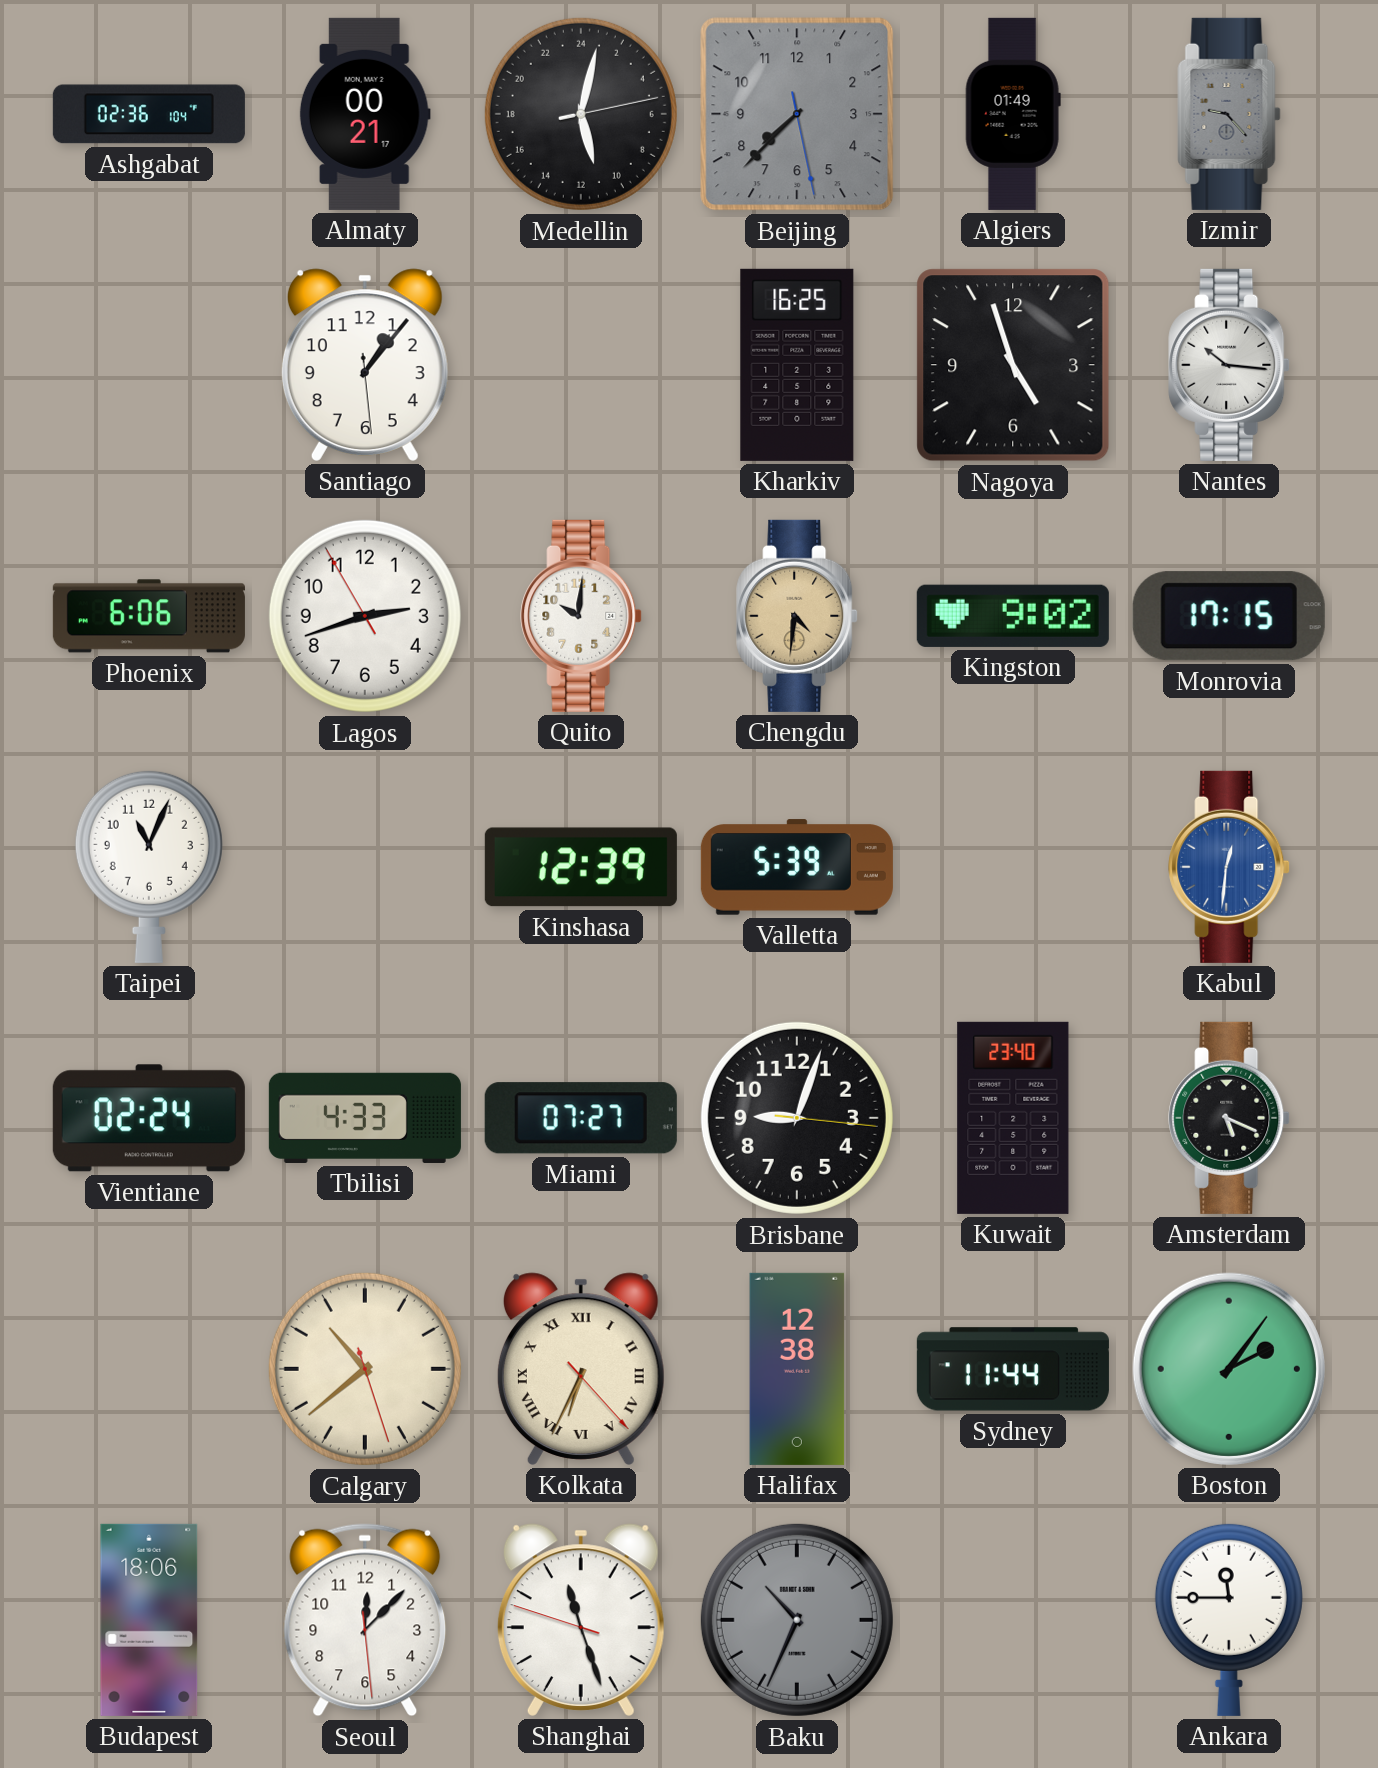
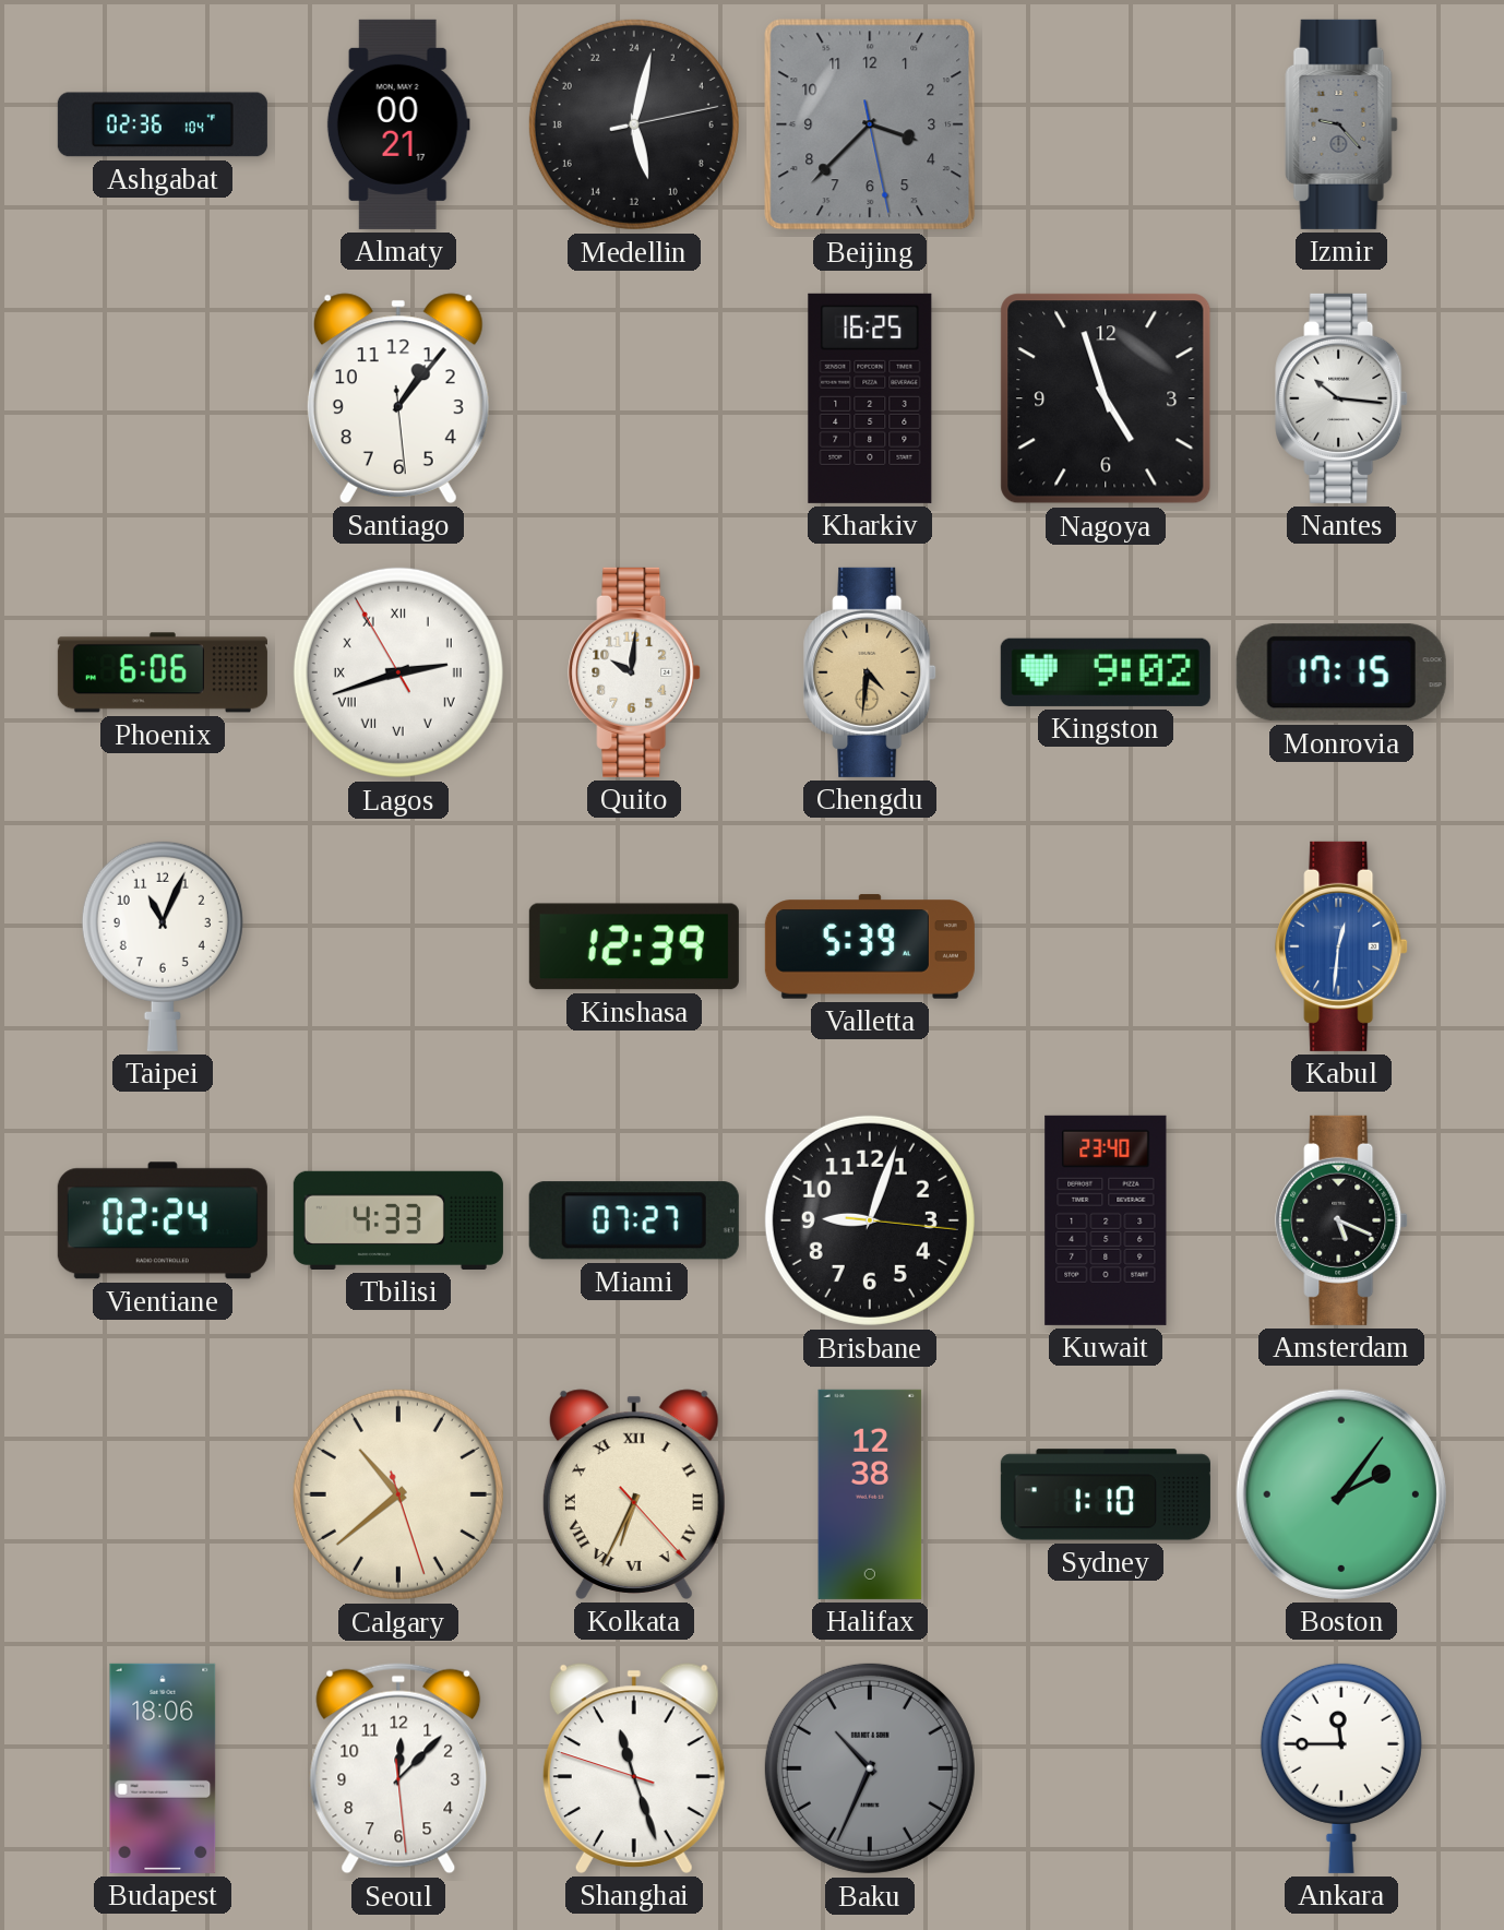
Beijing: 7:37 -> 3:37 (870, 124)
Algiers: 01:49 -> none (1013, 114)
Lagos numerals: Arabic -> Roman (398, 672)
Sydney: 11:44 -> 1:10 (1106, 1494)
